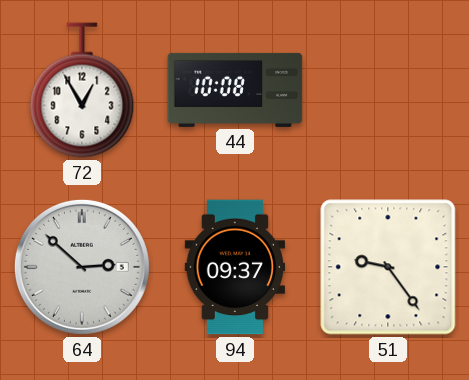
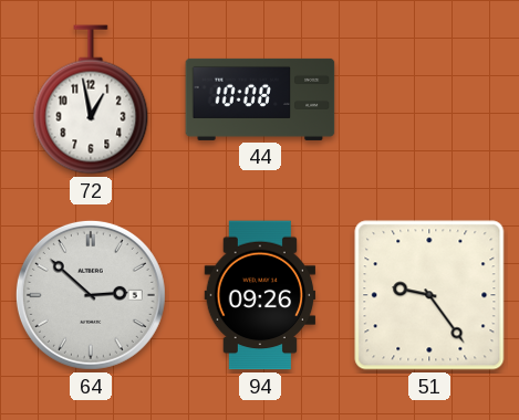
72: 12:55 -> 12:58 (91, 99)
94: 09:37 -> 09:26 (260, 295)
